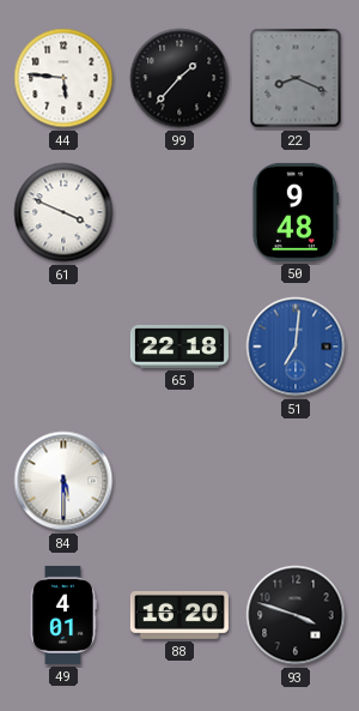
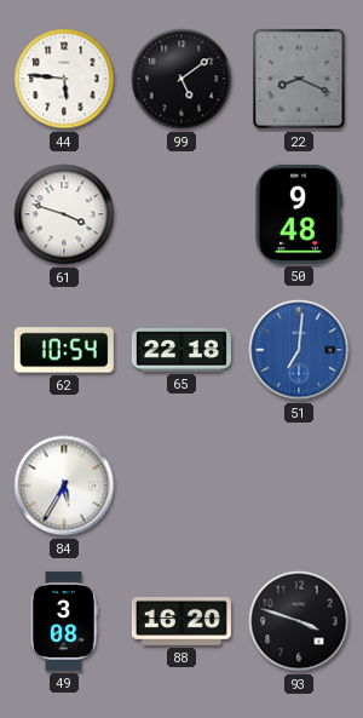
99: 1:37 -> 5:09 (181, 79)
61: 3:49 -> 3:48 (64, 214)
62: none -> 10:54 (64, 350)
84: 5:30 -> 5:35 (64, 486)
49: 4:01 -> 3:08 (64, 621)
